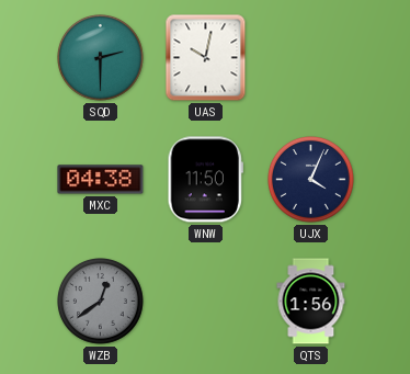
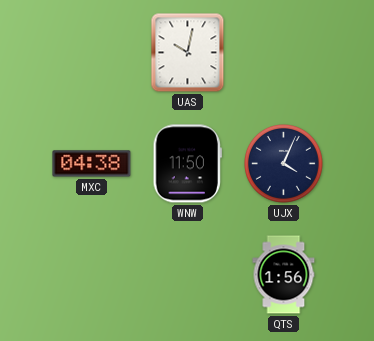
SQD: 2:30 -> none (101, 58)
WZB: 12:39 -> none (101, 302)
